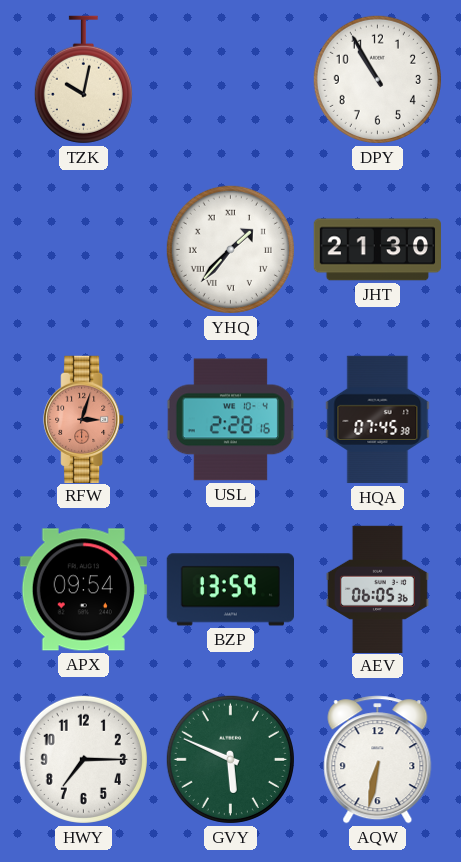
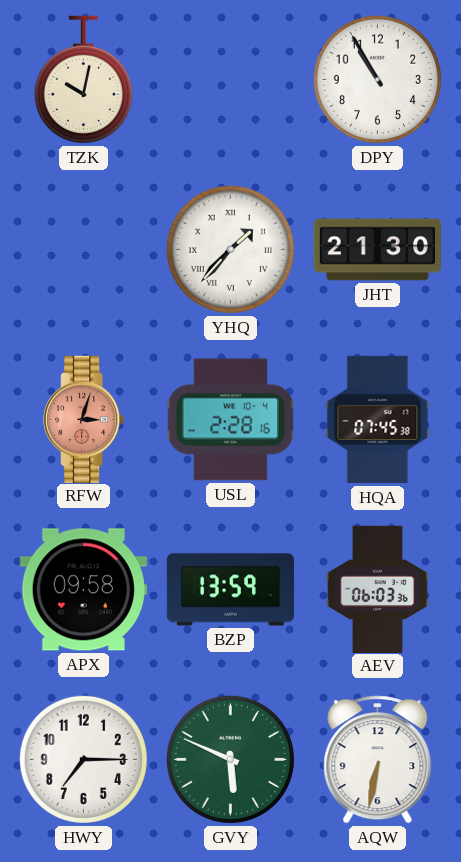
APX: 09:54 -> 09:58 (83, 590)
AEV: 06:05 -> 06:03 (377, 589)
